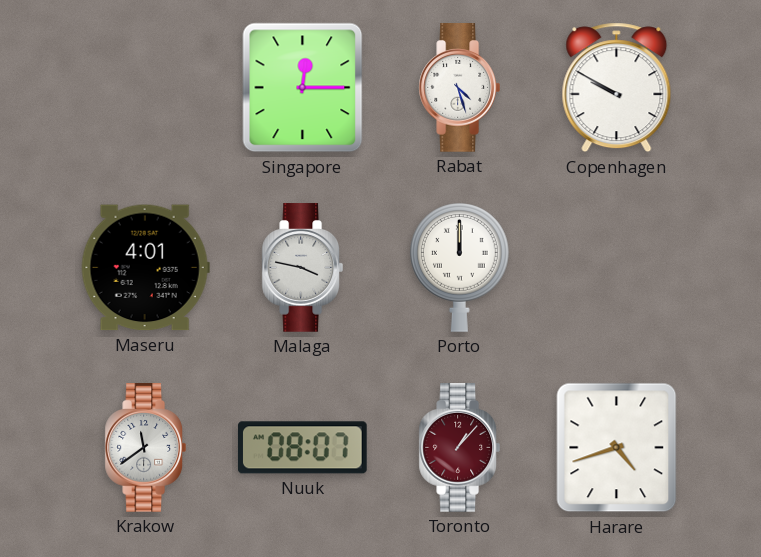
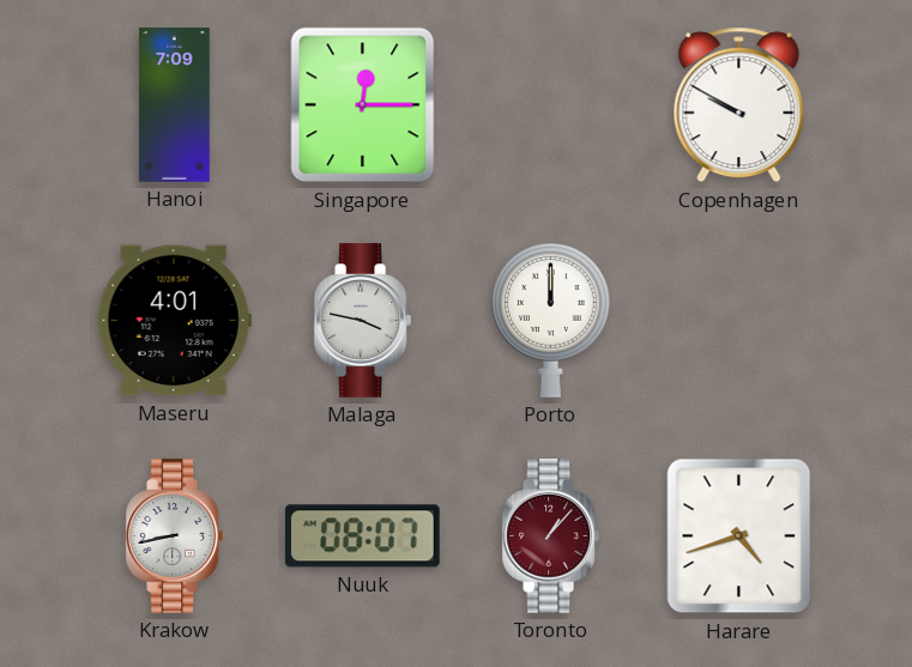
Hanoi: none -> 7:09 (175, 105)
Rabat: 4:27 -> none (459, 88)
Krakow: 11:39 -> 8:43 (174, 536)
